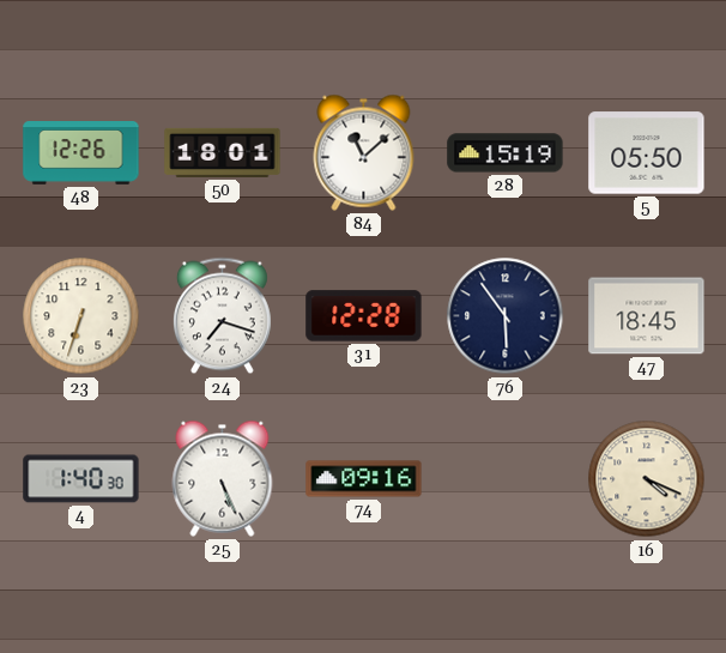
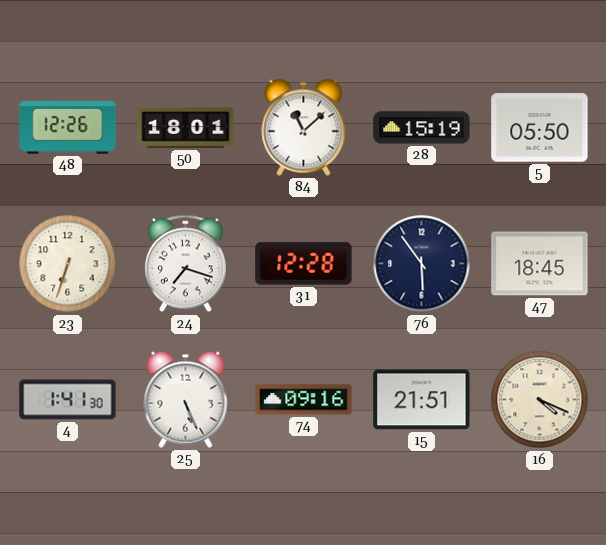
4: 1:40 -> 1:41 (68, 400)
15: none -> 21:51 (422, 400)
